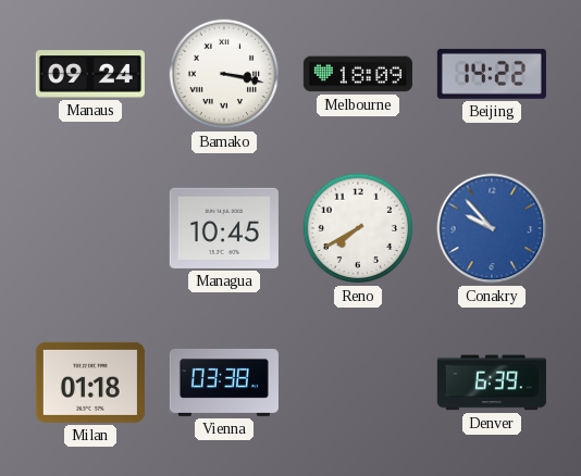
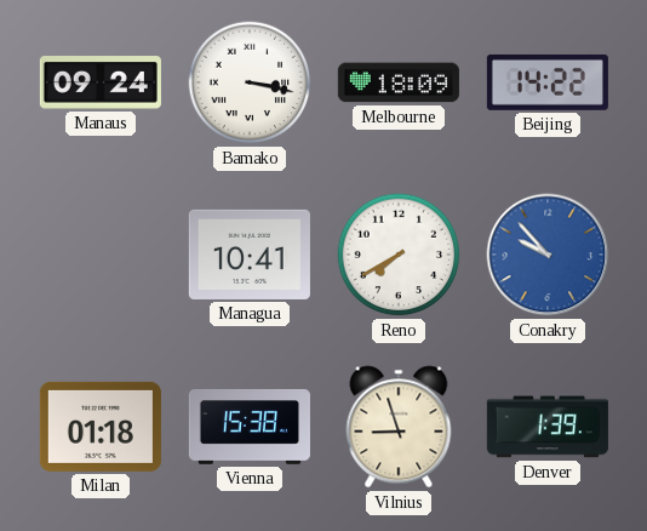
Managua: 10:45 -> 10:41 (250, 255)
Vienna: 03:38 -> 15:38 (250, 427)
Vilnius: none -> 8:57 (399, 427)
Denver: 6:39 -> 1:39 (548, 427)
